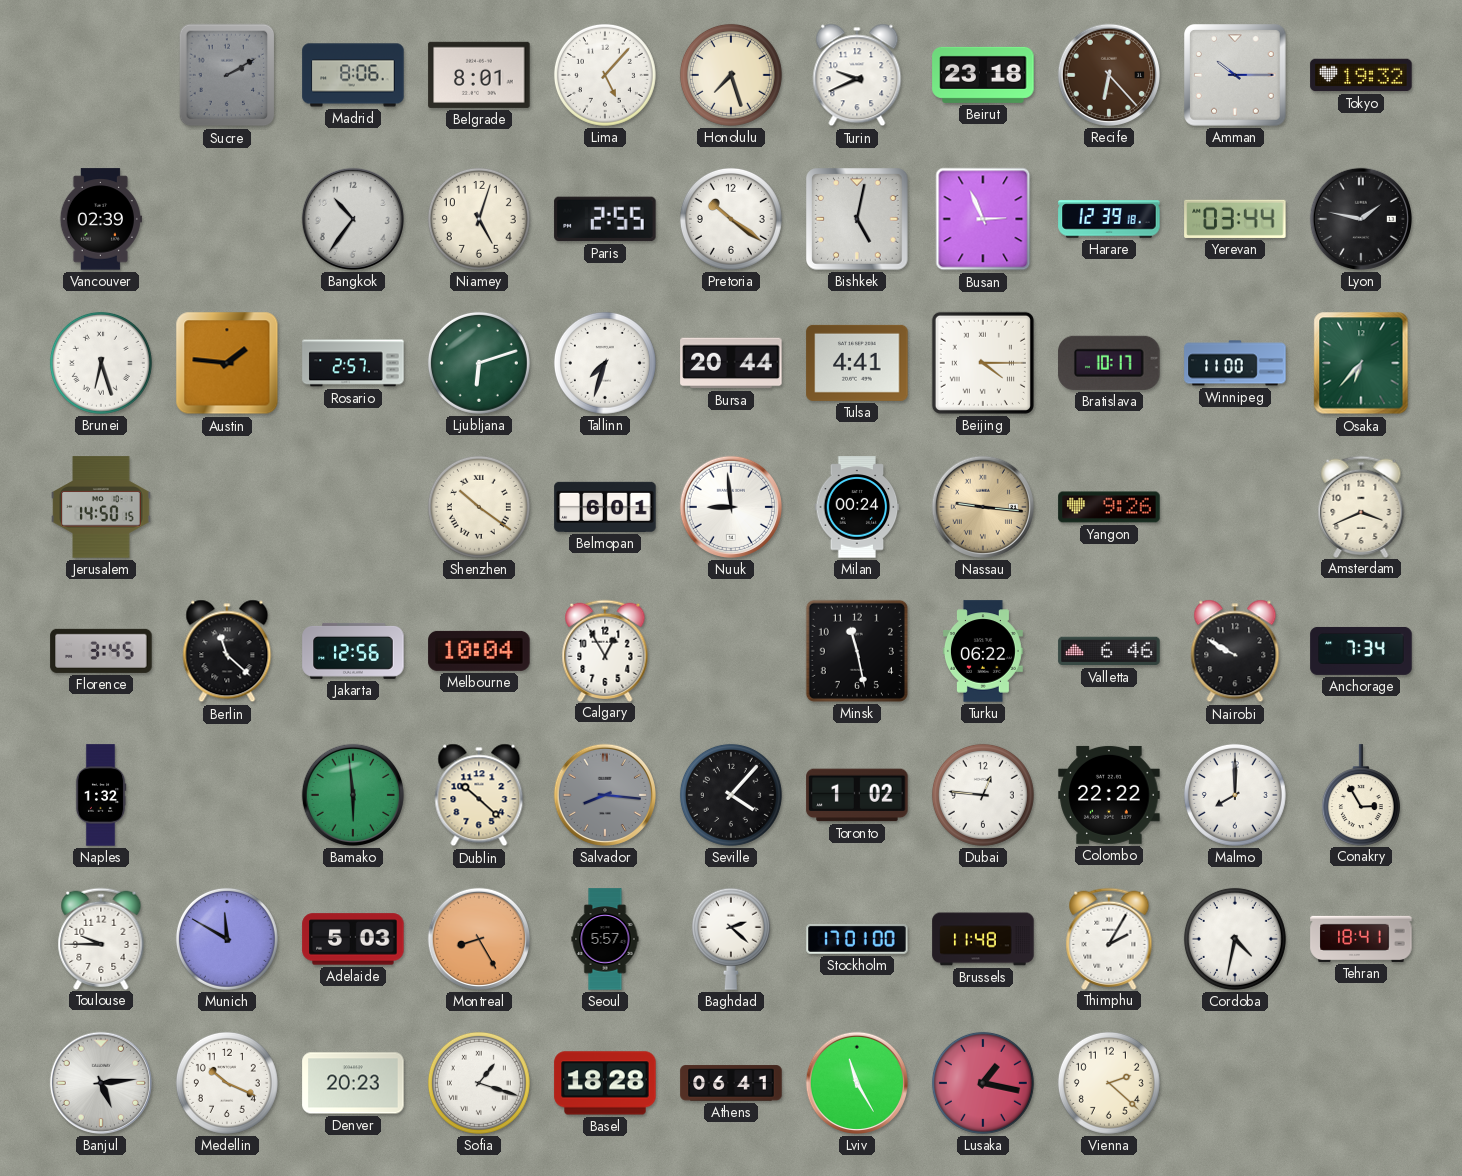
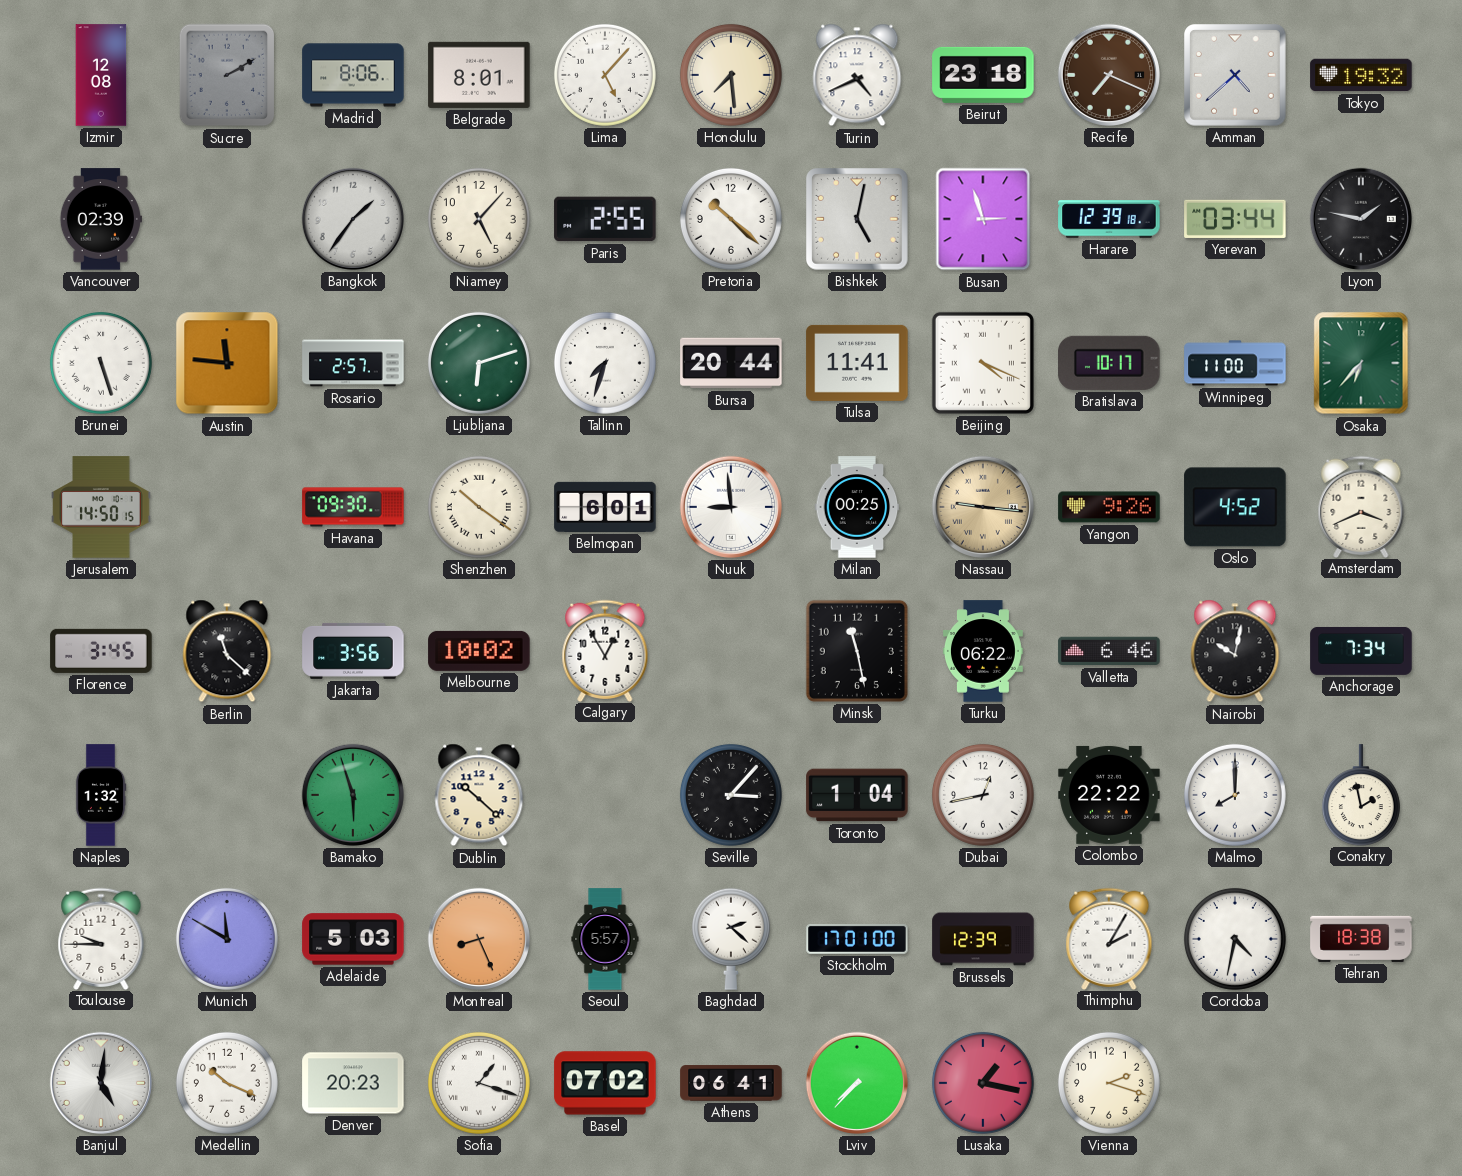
Izmir: none -> 12:08 (101, 75)
Honolulu: 7:27 -> 7:29 (731, 75)
Turin: 9:41 -> 4:41 (857, 75)
Recife: 6:23 -> 7:19 (1109, 75)
Amman: 10:15 -> 4:38 (1235, 75)
Bangkok: 10:36 -> 1:36 (353, 219)
Niamey: 5:03 -> 5:07 (479, 219)
Pretoria: 10:21 -> 10:22 (731, 219)
Busan: 2:56 -> 2:57 (983, 219)
Brunei: 6:27 -> 5:27 (101, 363)
Austin: 1:46 -> 11:46 (227, 363)
Tulsa: 4:41 -> 11:41 (857, 363)
Beijing: 4:15 -> 4:19 (983, 363)
Havana: none -> 09:30 (353, 507)
Milan: 00:24 -> 00:25 (857, 507)
Oslo: none -> 4:52 (1235, 507)
Jakarta: 12:56 -> 3:56 (353, 651)
Melbourne: 10:04 -> 10:02 (479, 651)
Nairobi: 9:50 -> 10:02 (1235, 651)
Bamako: 5:59 -> 5:57 (353, 795)
Salvador: 8:16 -> none (605, 795)
Seville: 4:07 -> 3:07 (731, 795)
Toronto: 1:02 -> 1:04 (857, 795)
Dubai: 12:46 -> 12:43 (983, 795)
Conakry: 2:55 -> 1:58 (1361, 795)
Montreal: 8:25 -> 8:26 (479, 939)
Brussels: 11:48 -> 12:39 (983, 939)
Tehran: 18:41 -> 18:38 (1361, 939)
Banjul: 5:14 -> 5:01 (101, 1083)
Basel: 18:28 -> 07:02 (605, 1083)
Lviv: 11:25 -> 7:37 (857, 1083)
Vienna: 2:22 -> 2:18 (1109, 1083)
